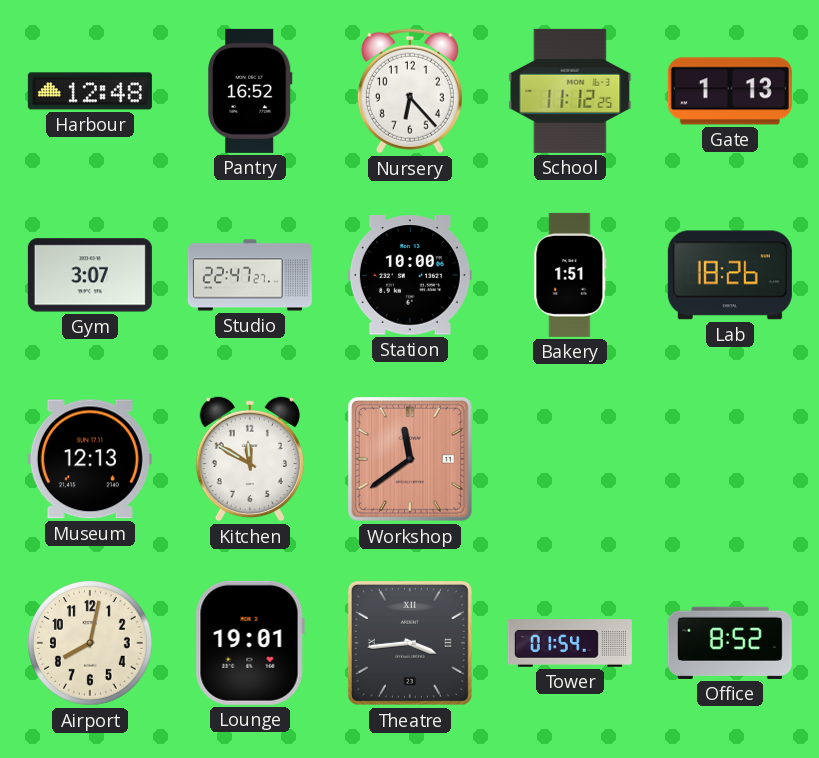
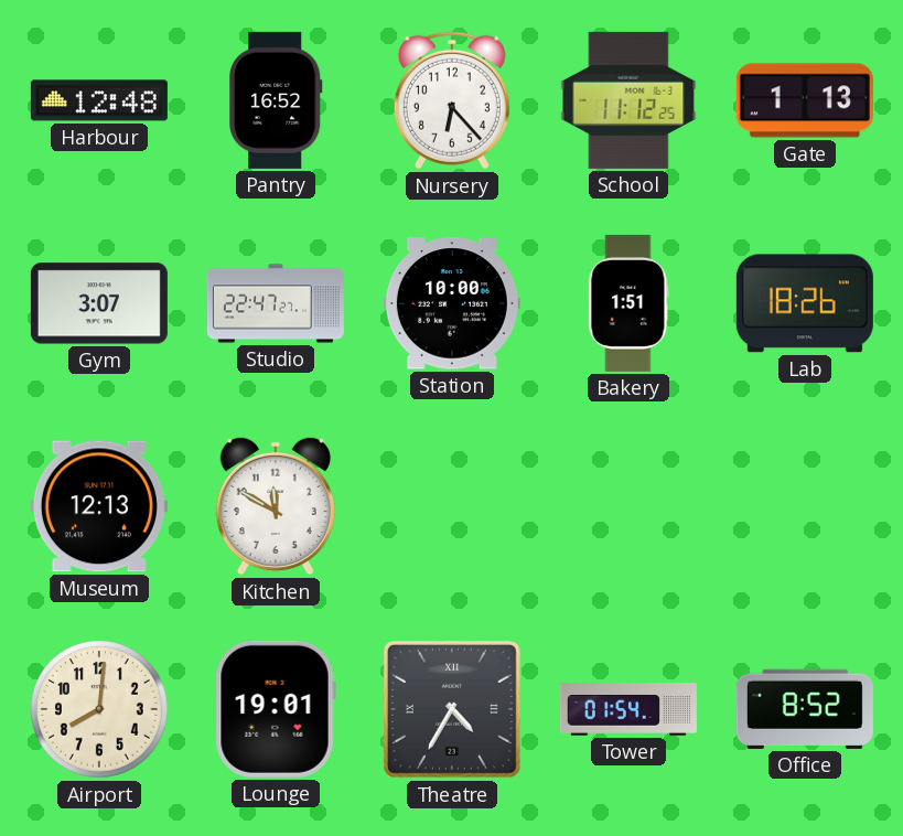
Workshop: 11:39 -> none (410, 459)
Airport: 8:02 -> 8:01 (100, 710)
Theatre: 3:44 -> 4:35 (452, 709)
